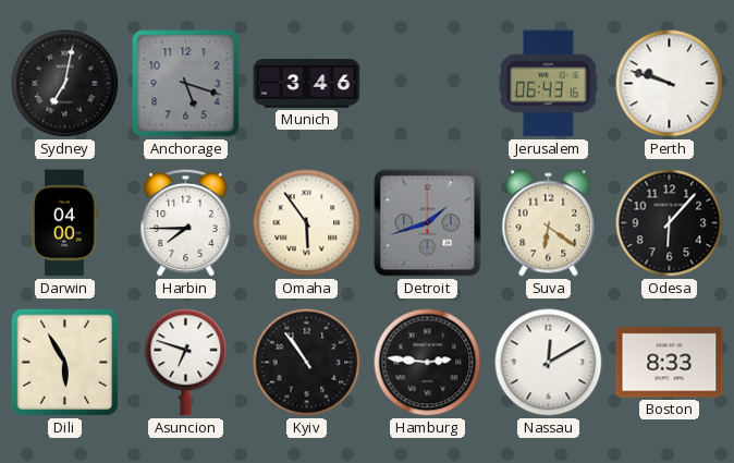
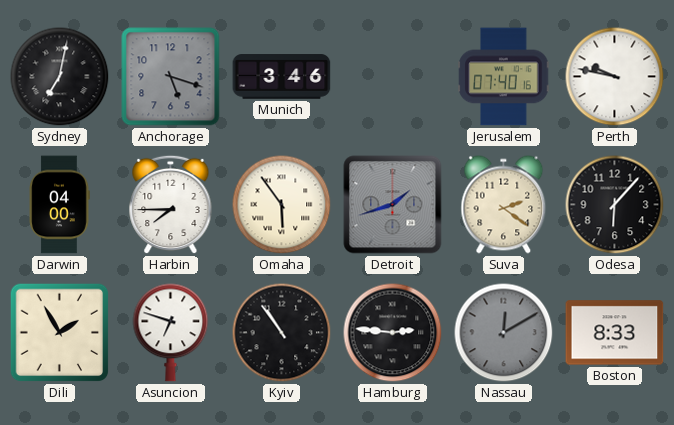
Jerusalem: 06:43 -> 07:40 (504, 77)
Perth: 9:48 -> 9:47 (615, 77)
Suva: 6:21 -> 2:21 (504, 205)
Dili: 5:55 -> 1:55 (60, 333)
Nassau dial: white -> grey (504, 333)
